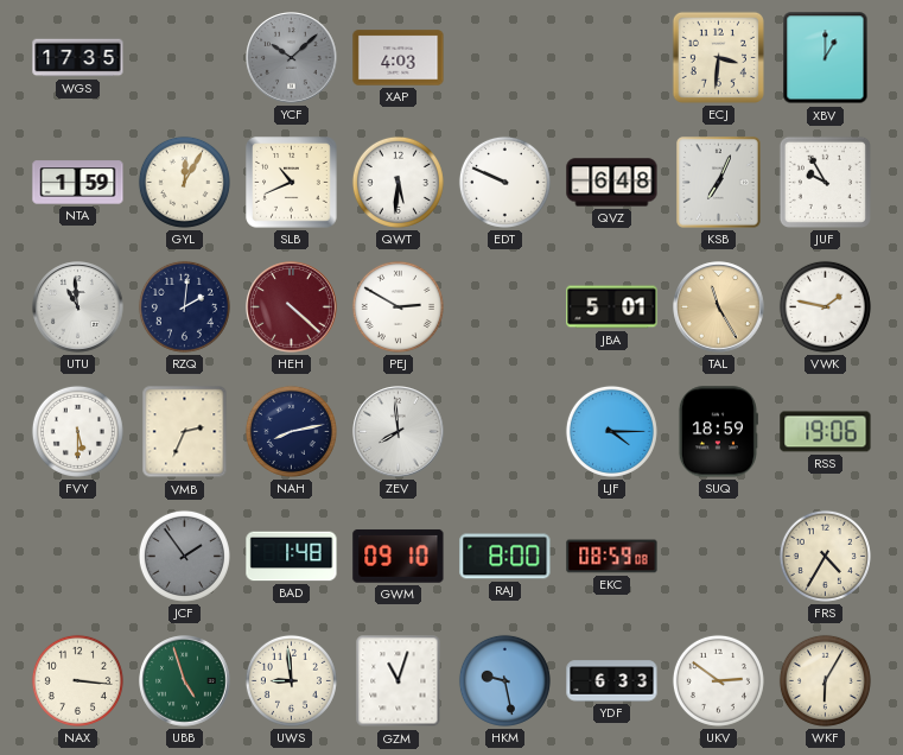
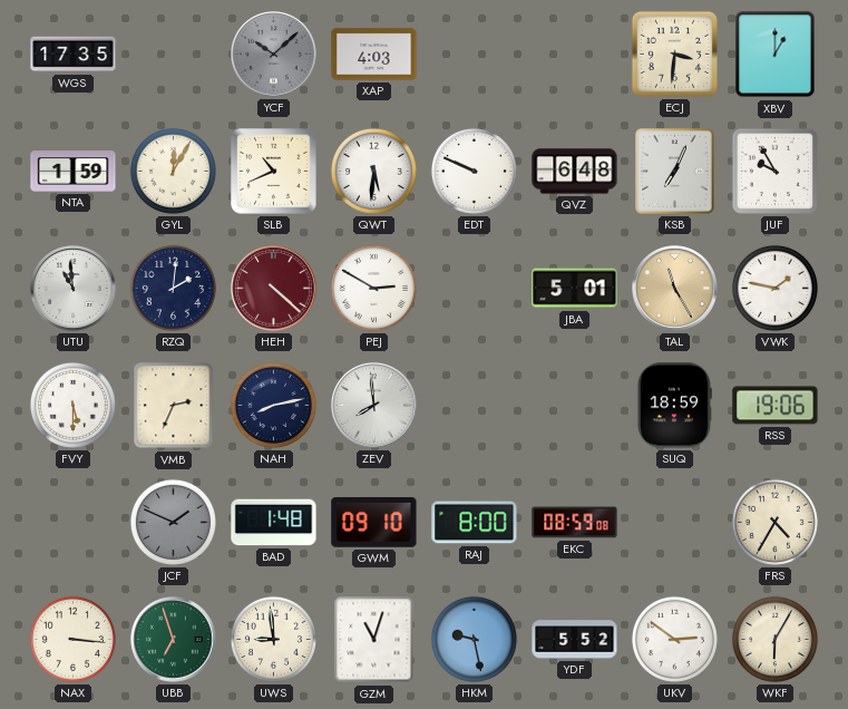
LJF: 4:15 -> none (611, 431)
JCF: 1:54 -> 1:49 (173, 522)
UBB: 4:57 -> 6:57 (174, 640)
YDF: 6:33 -> 5:52 (575, 640)
